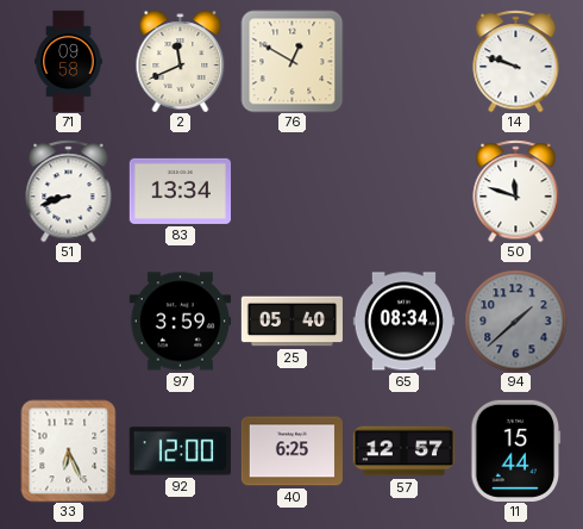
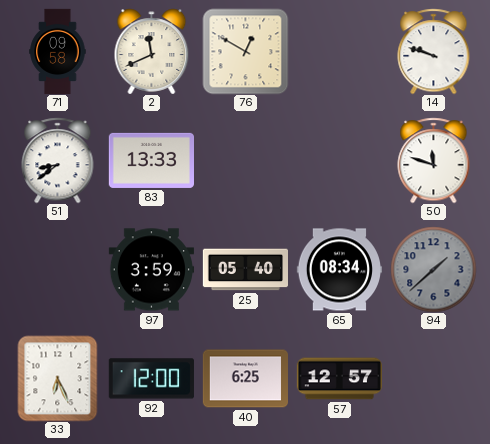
51: 8:42 -> 8:39 (58, 160)
83: 13:34 -> 13:33 (151, 160)
11: 15:44 -> none (516, 450)
